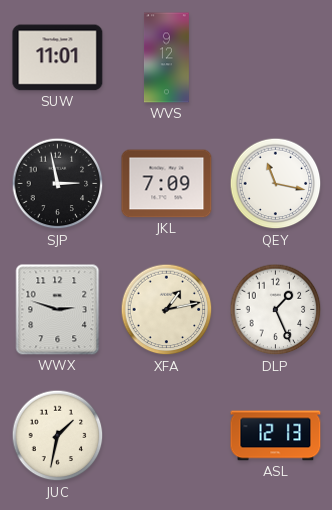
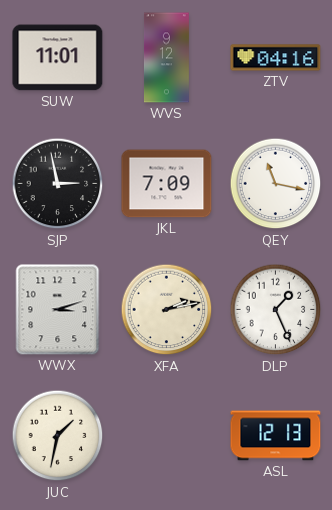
ZTV: none -> 04:16 (276, 58)
WWX: 2:48 -> 3:12 (58, 310)
XFA: 1:13 -> 2:13 (167, 310)
